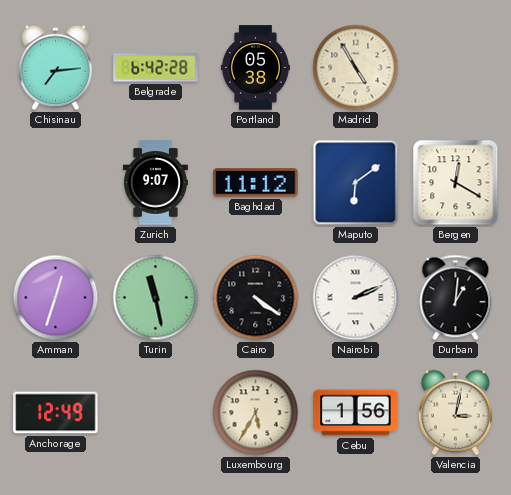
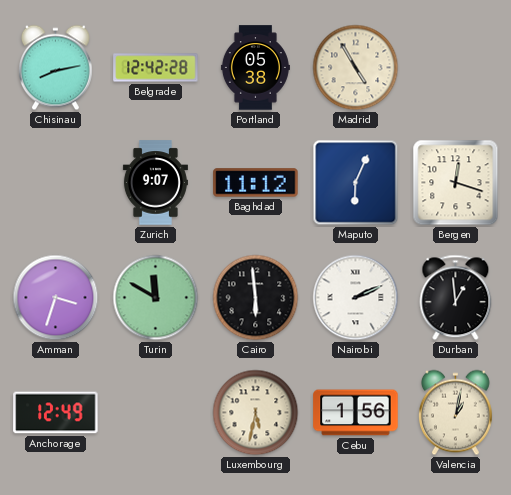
Chisinau: 7:14 -> 8:13 (55, 68)
Belgrade: 6:42 -> 12:42 (156, 68)
Maputo: 6:09 -> 6:04 (356, 183)
Bergen: 12:20 -> 12:18 (456, 183)
Amman: 12:33 -> 3:33 (56, 298)
Turin: 11:28 -> 11:50 (156, 298)
Cairo: 4:21 -> 5:59 (256, 298)
Durban: 1:01 -> 12:59 (456, 298)
Luxembourg: 5:35 -> 5:32 (256, 413)
Valencia: 3:02 -> 1:02 (455, 413)
